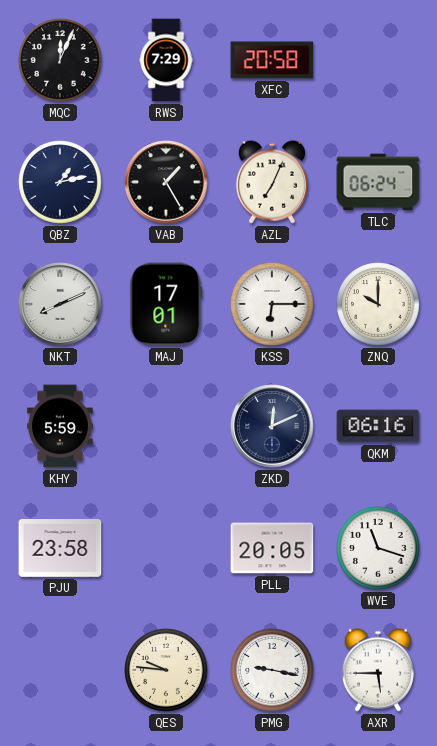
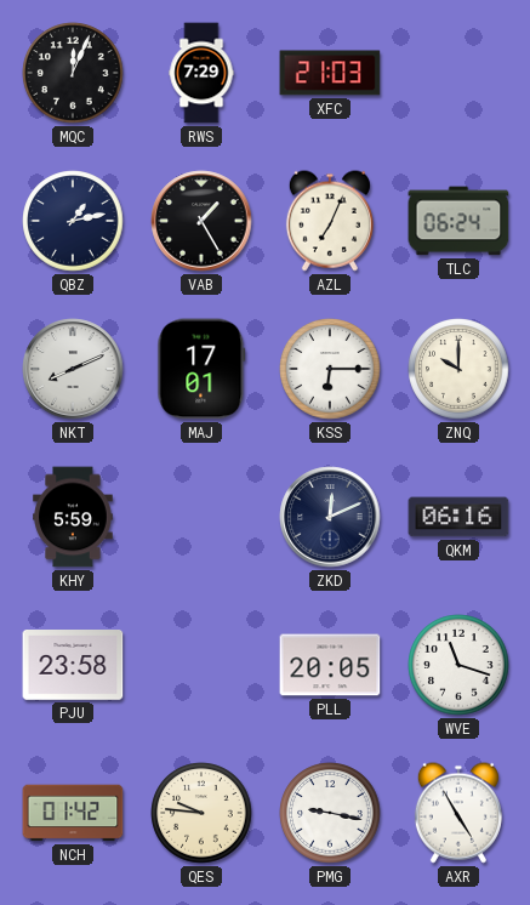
XFC: 20:58 -> 21:03 (330, 73)
NCH: none -> 01:42 (73, 813)
AXR: 5:45 -> 4:55 (458, 813)
